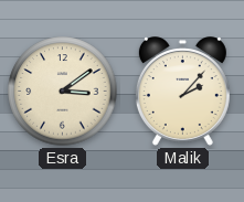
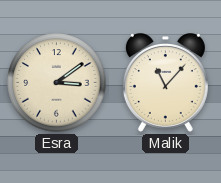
Malik: 2:07 -> 11:07 (165, 83)
